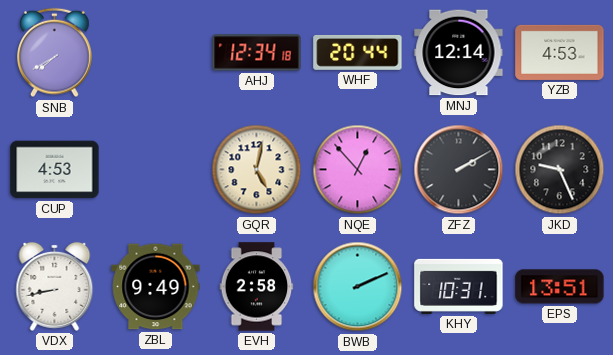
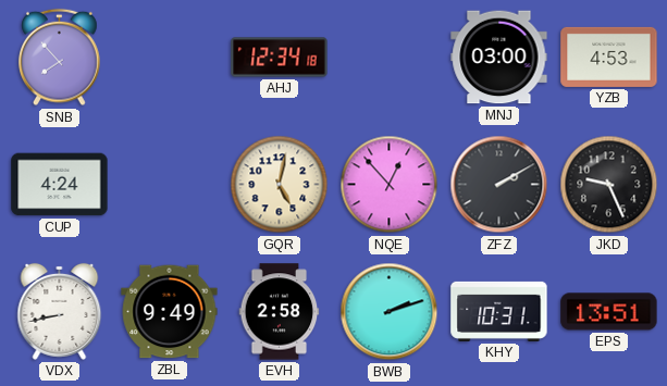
SNB: 7:40 -> 7:53 (60, 58)
WHF: 20:44 -> none (358, 52)
MNJ: 12:14 -> 03:00 (499, 58)
CUP: 4:53 -> 4:24 (60, 185)
BWB: 2:11 -> 2:12 (390, 312)
